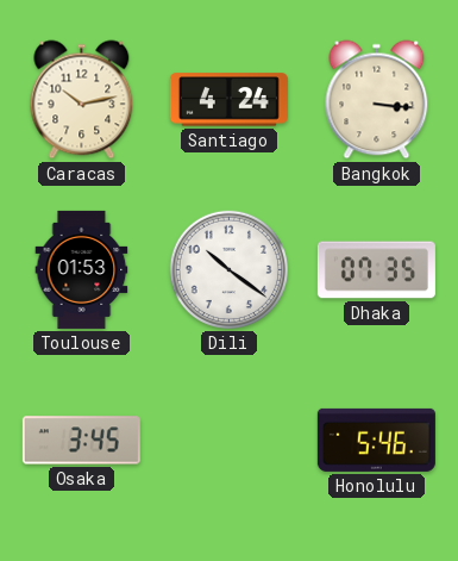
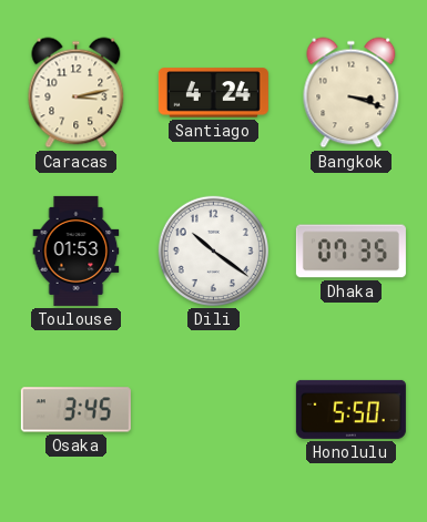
Caracas: 10:13 -> 3:13 (77, 93)
Bangkok: 3:16 -> 3:18 (352, 93)
Honolulu: 5:46 -> 5:50 (350, 409)
